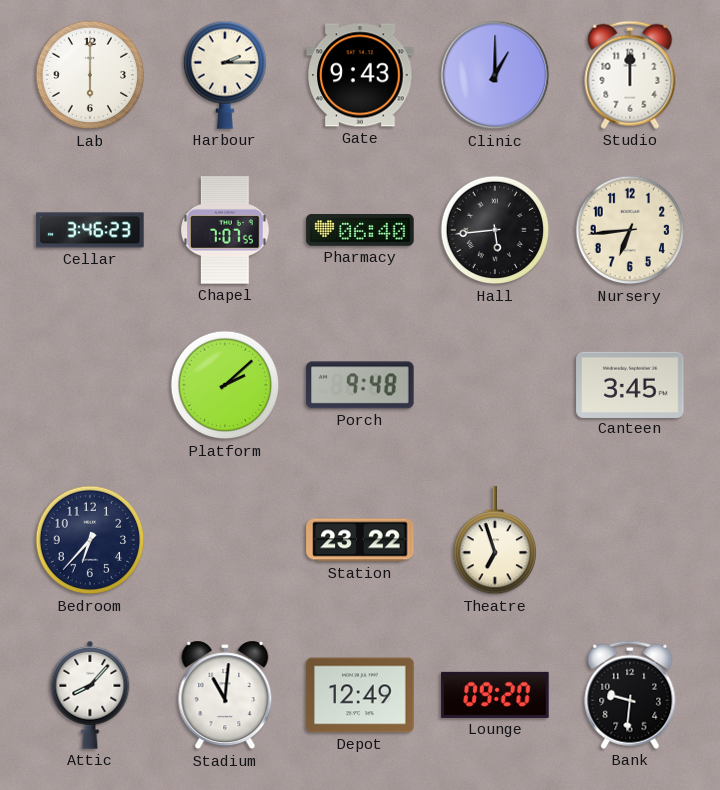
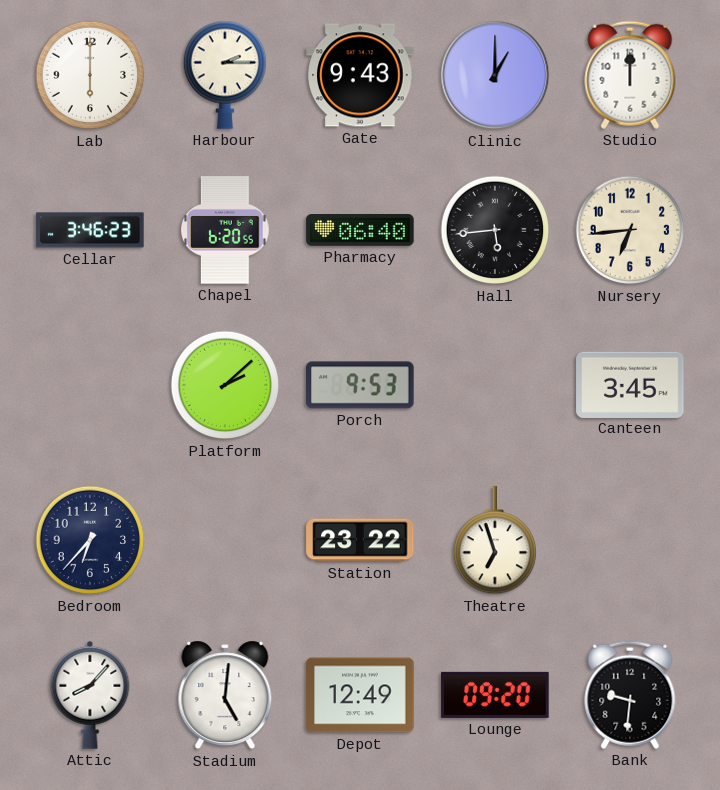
Chapel: 7:07 -> 6:20 (225, 230)
Porch: 9:48 -> 9:53 (360, 385)
Stadium: 11:01 -> 5:01 (225, 695)
